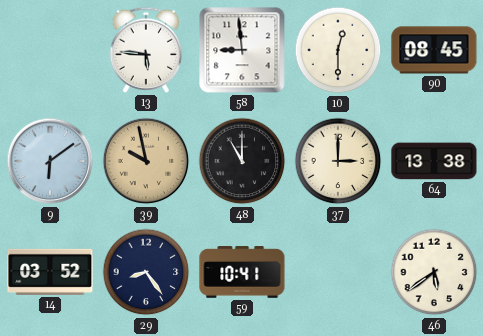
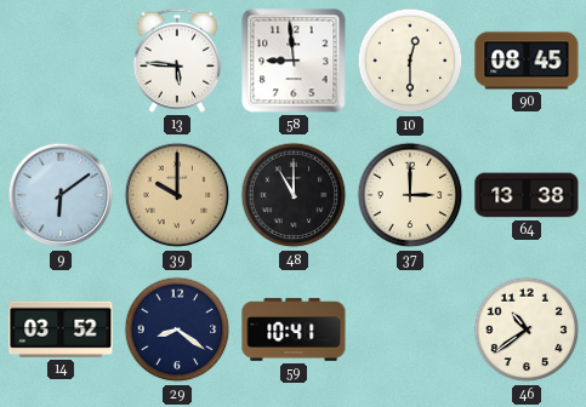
39: 9:58 -> 10:00 (177, 195)
29: 8:24 -> 8:21 (177, 329)
46: 5:39 -> 10:39 (527, 329)
